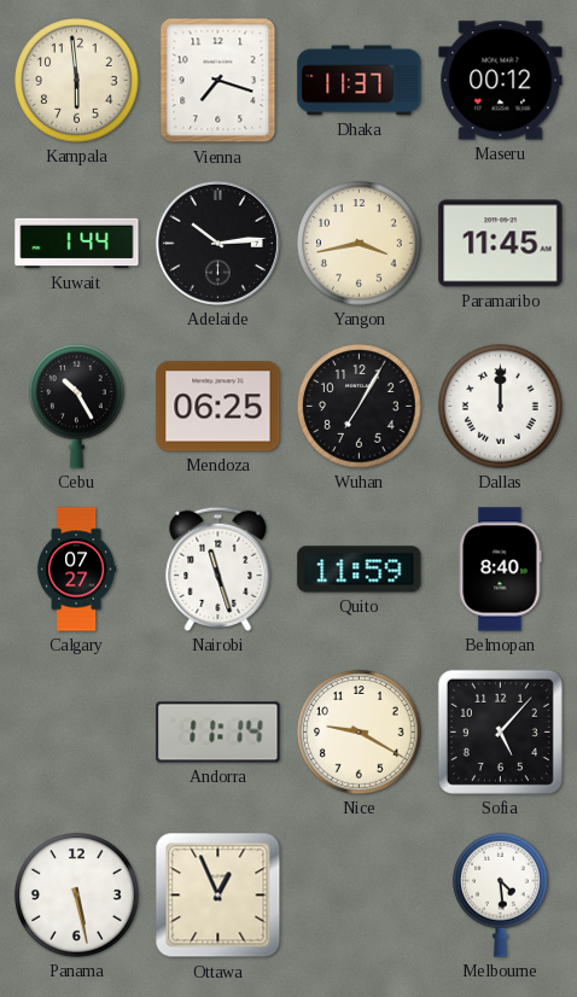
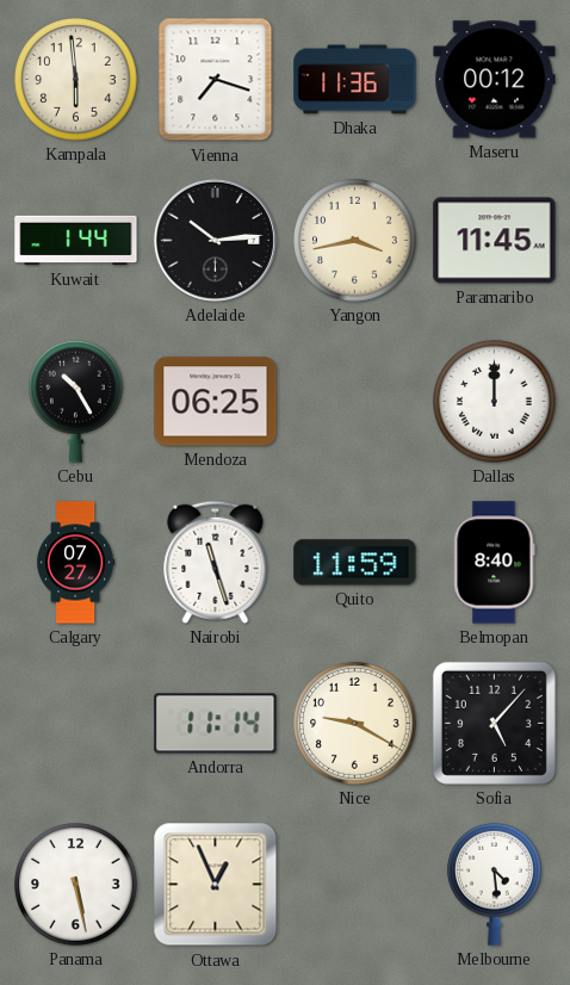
Dhaka: 11:37 -> 11:36 (355, 80)
Wuhan: 7:05 -> none (360, 407)
